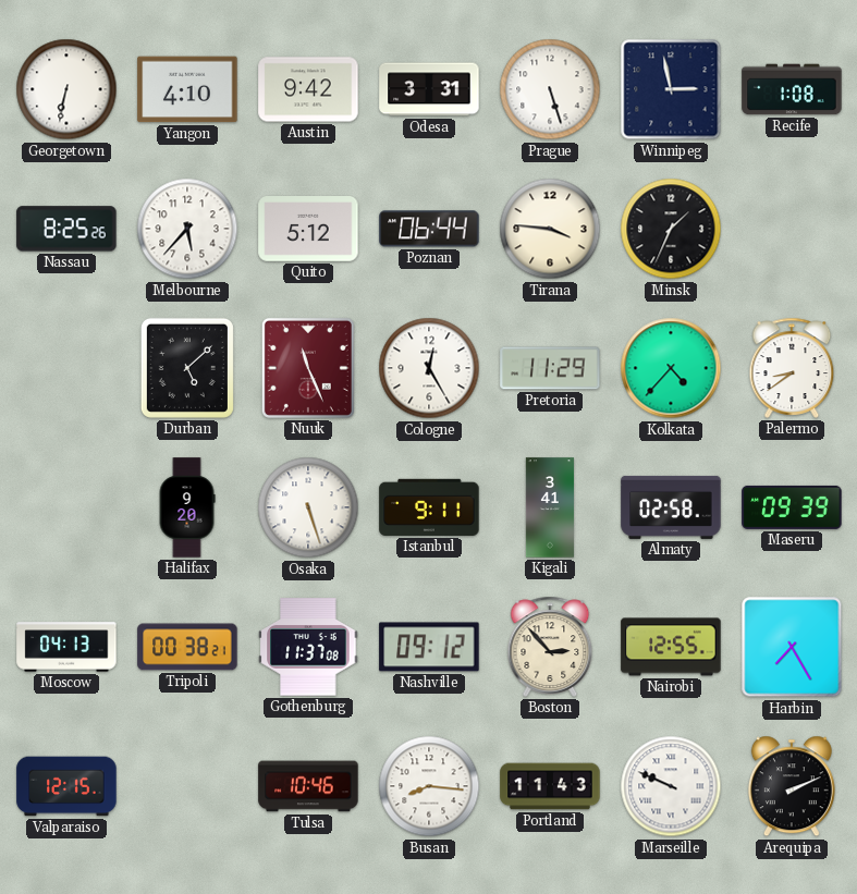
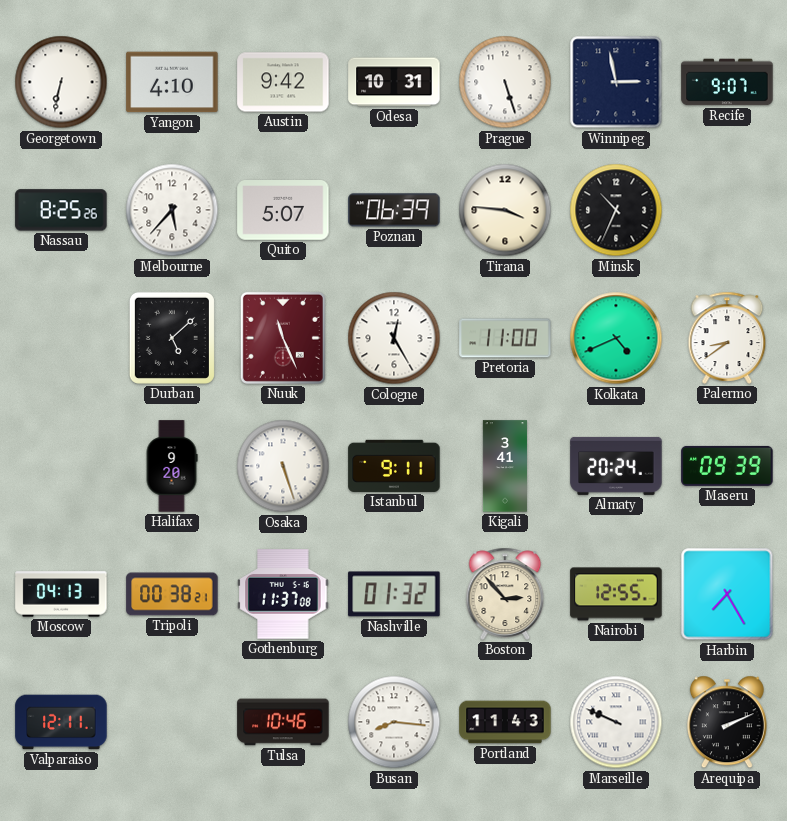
Odesa: 3:31 -> 10:31 (394, 82)
Recife: 1:08 -> 9:07 (727, 82)
Quito: 5:12 -> 5:07 (283, 211)
Poznan: 06:44 -> 06:39 (394, 210)
Minsk: 1:34 -> 10:34 (616, 210)
Pretoria: 11:29 -> 11:00 (505, 338)
Kolkata: 4:37 -> 4:41 (616, 338)
Almaty: 02:58 -> 20:24 (616, 466)
Nashville: 09:12 -> 01:32 (394, 594)
Valparaiso: 12:15 -> 12:11 (61, 722)
